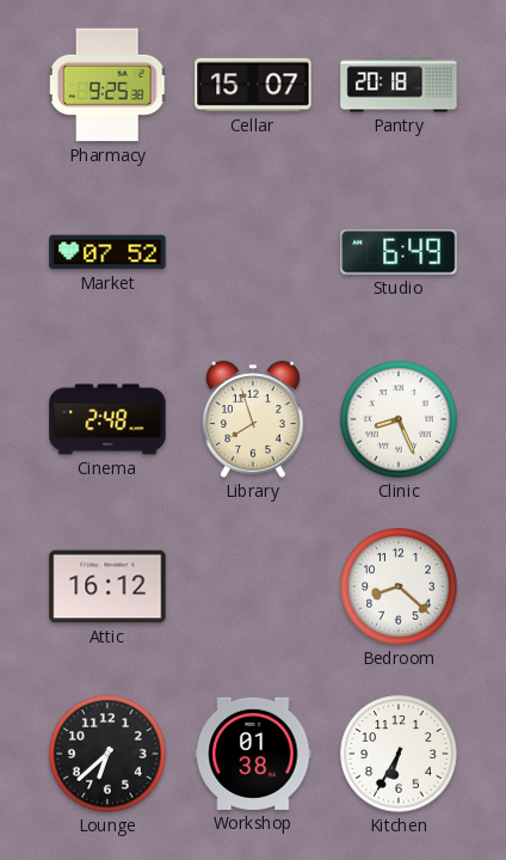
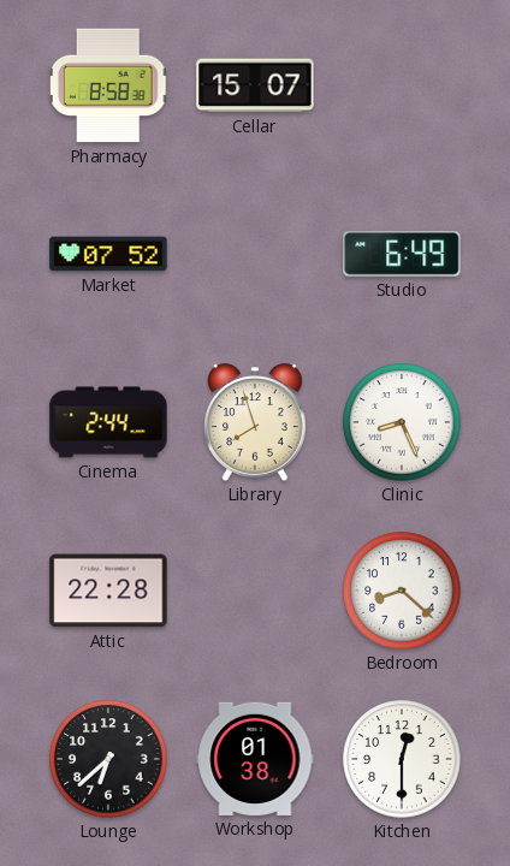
Pharmacy: 9:25 -> 8:58 (108, 85)
Pantry: 20:18 -> none (399, 85)
Cinema: 2:48 -> 2:44 (108, 422)
Attic: 16:12 -> 22:28 (108, 591)
Kitchen: 6:35 -> 12:30 (402, 759)
